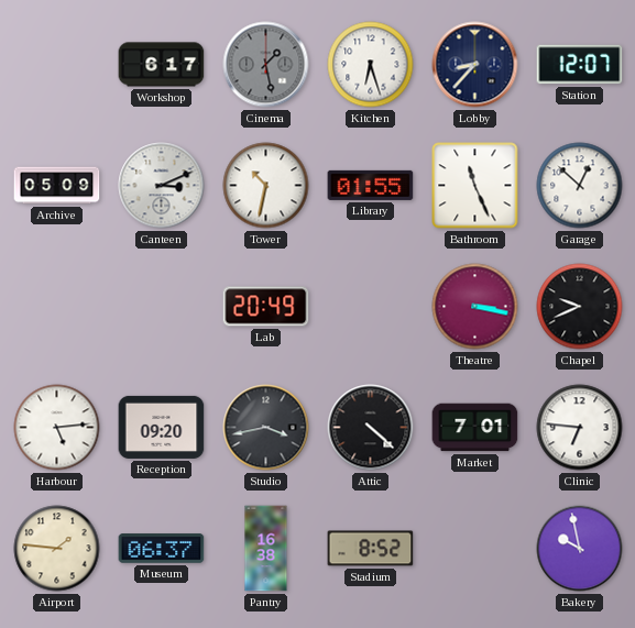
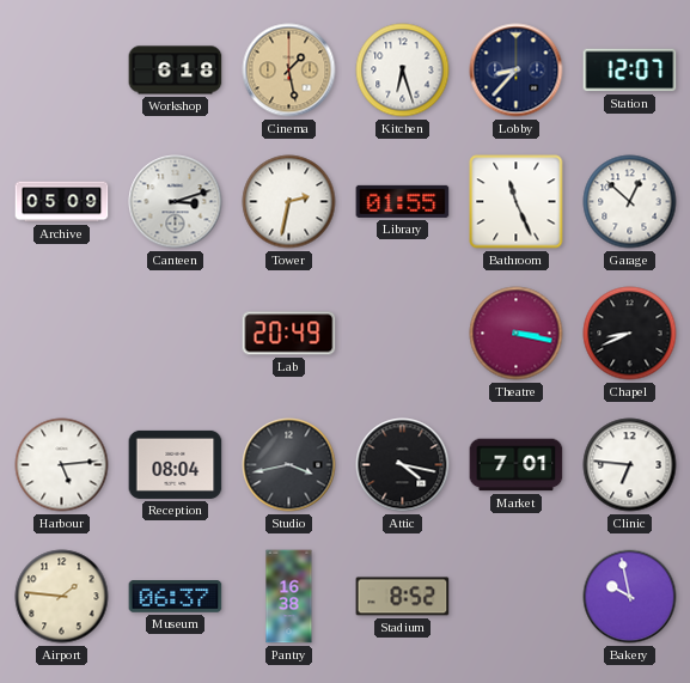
Workshop: 6:17 -> 6:18 (176, 71)
Cinema dial: grey -> champagne (289, 71)
Canteen: 3:11 -> 3:12 (176, 202)
Tower: 10:32 -> 2:32 (289, 202)
Chapel: 9:41 -> 8:41 (630, 334)
Reception: 09:20 -> 08:04 (176, 464)
Attic: 4:22 -> 4:17 (403, 465)
